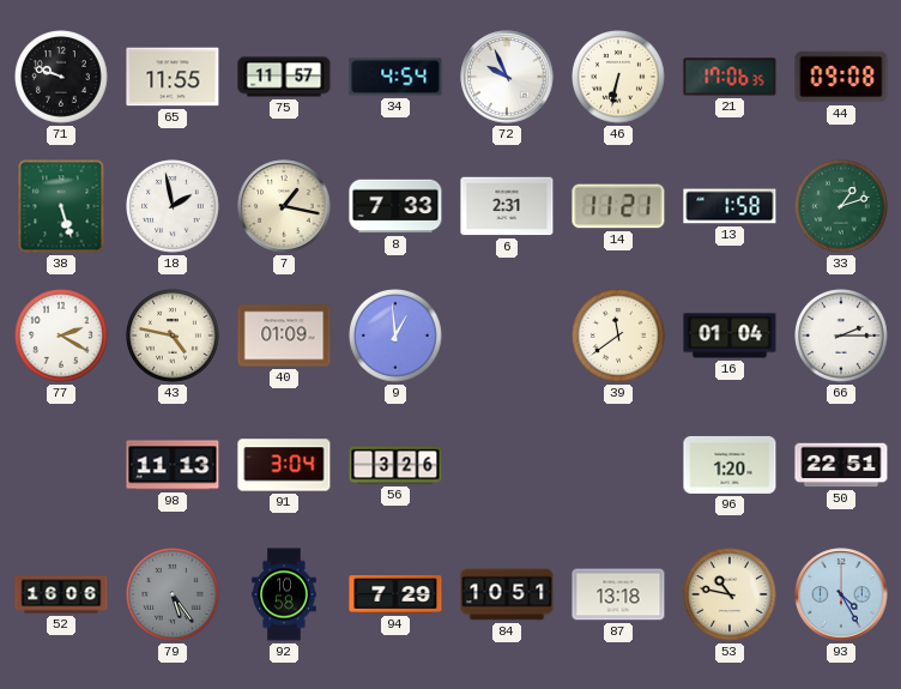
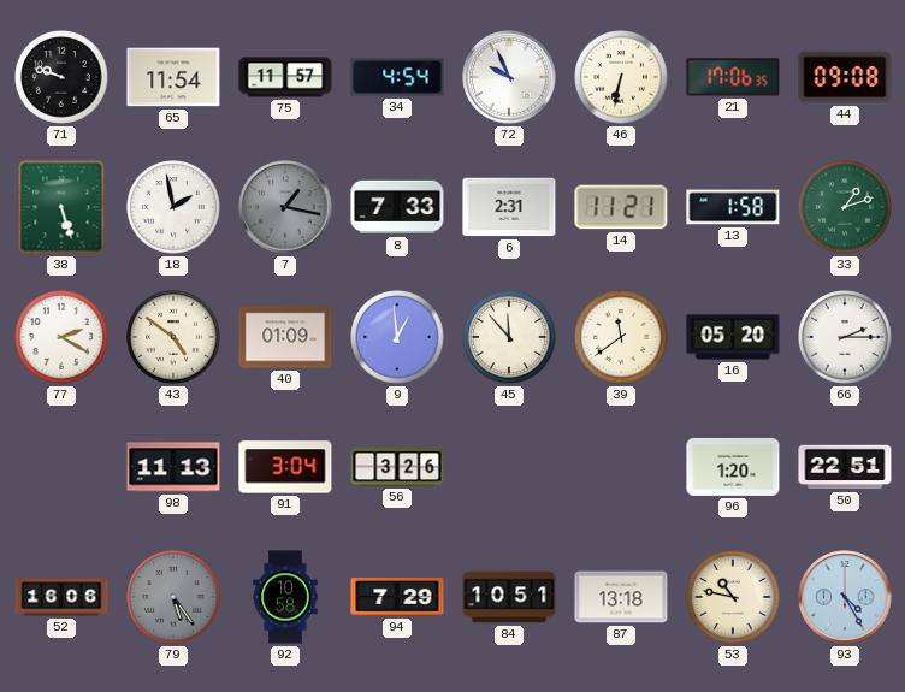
65: 11:55 -> 11:54 (173, 77)
7 dial: cream -> grey (285, 207)
43: 4:47 -> 4:51 (175, 338)
45: none -> 11:53 (510, 338)
16: 01:04 -> 05:20 (733, 337)
